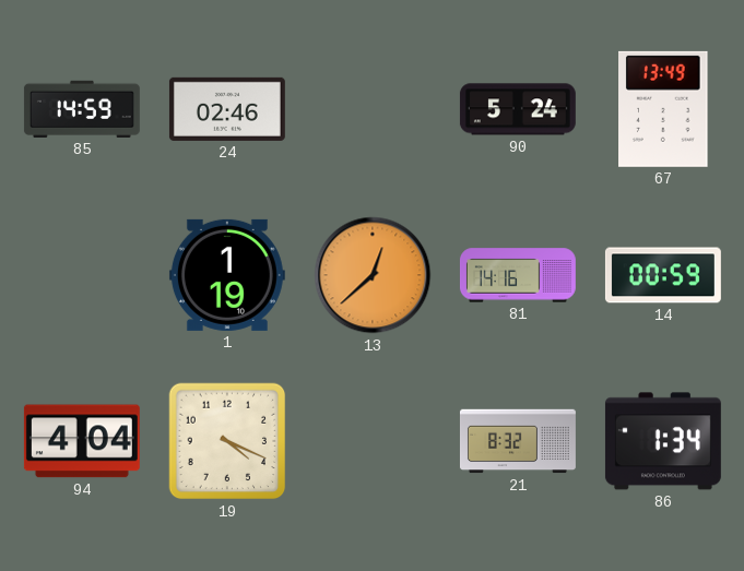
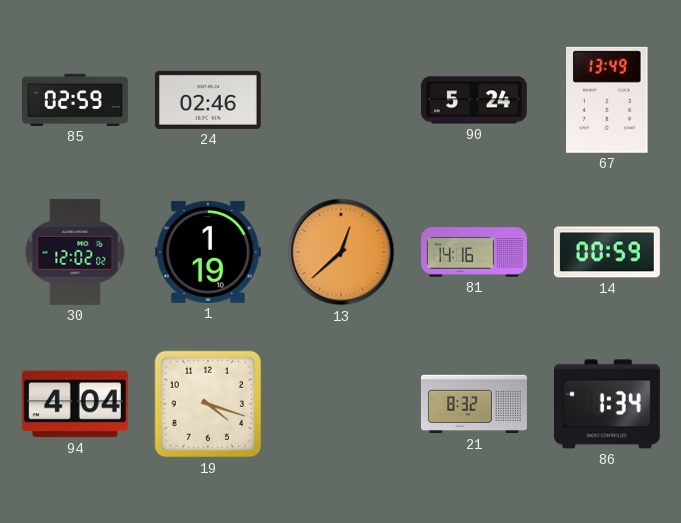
85: 14:59 -> 02:59 (75, 100)
30: none -> 12:02 (75, 252)
19: 4:19 -> 4:18 (208, 404)
